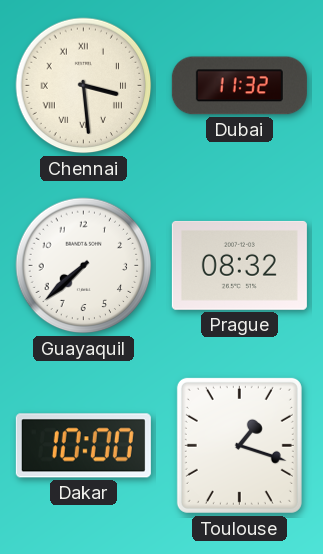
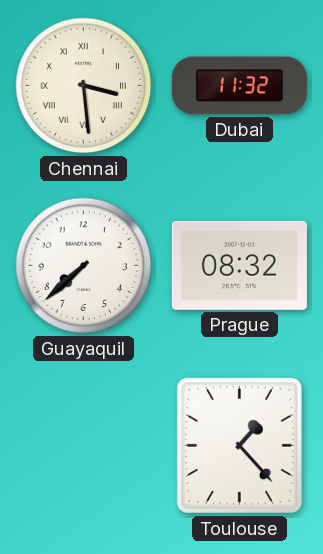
Dakar: 10:00 -> none (83, 446)
Toulouse: 1:18 -> 1:23 (239, 445)
